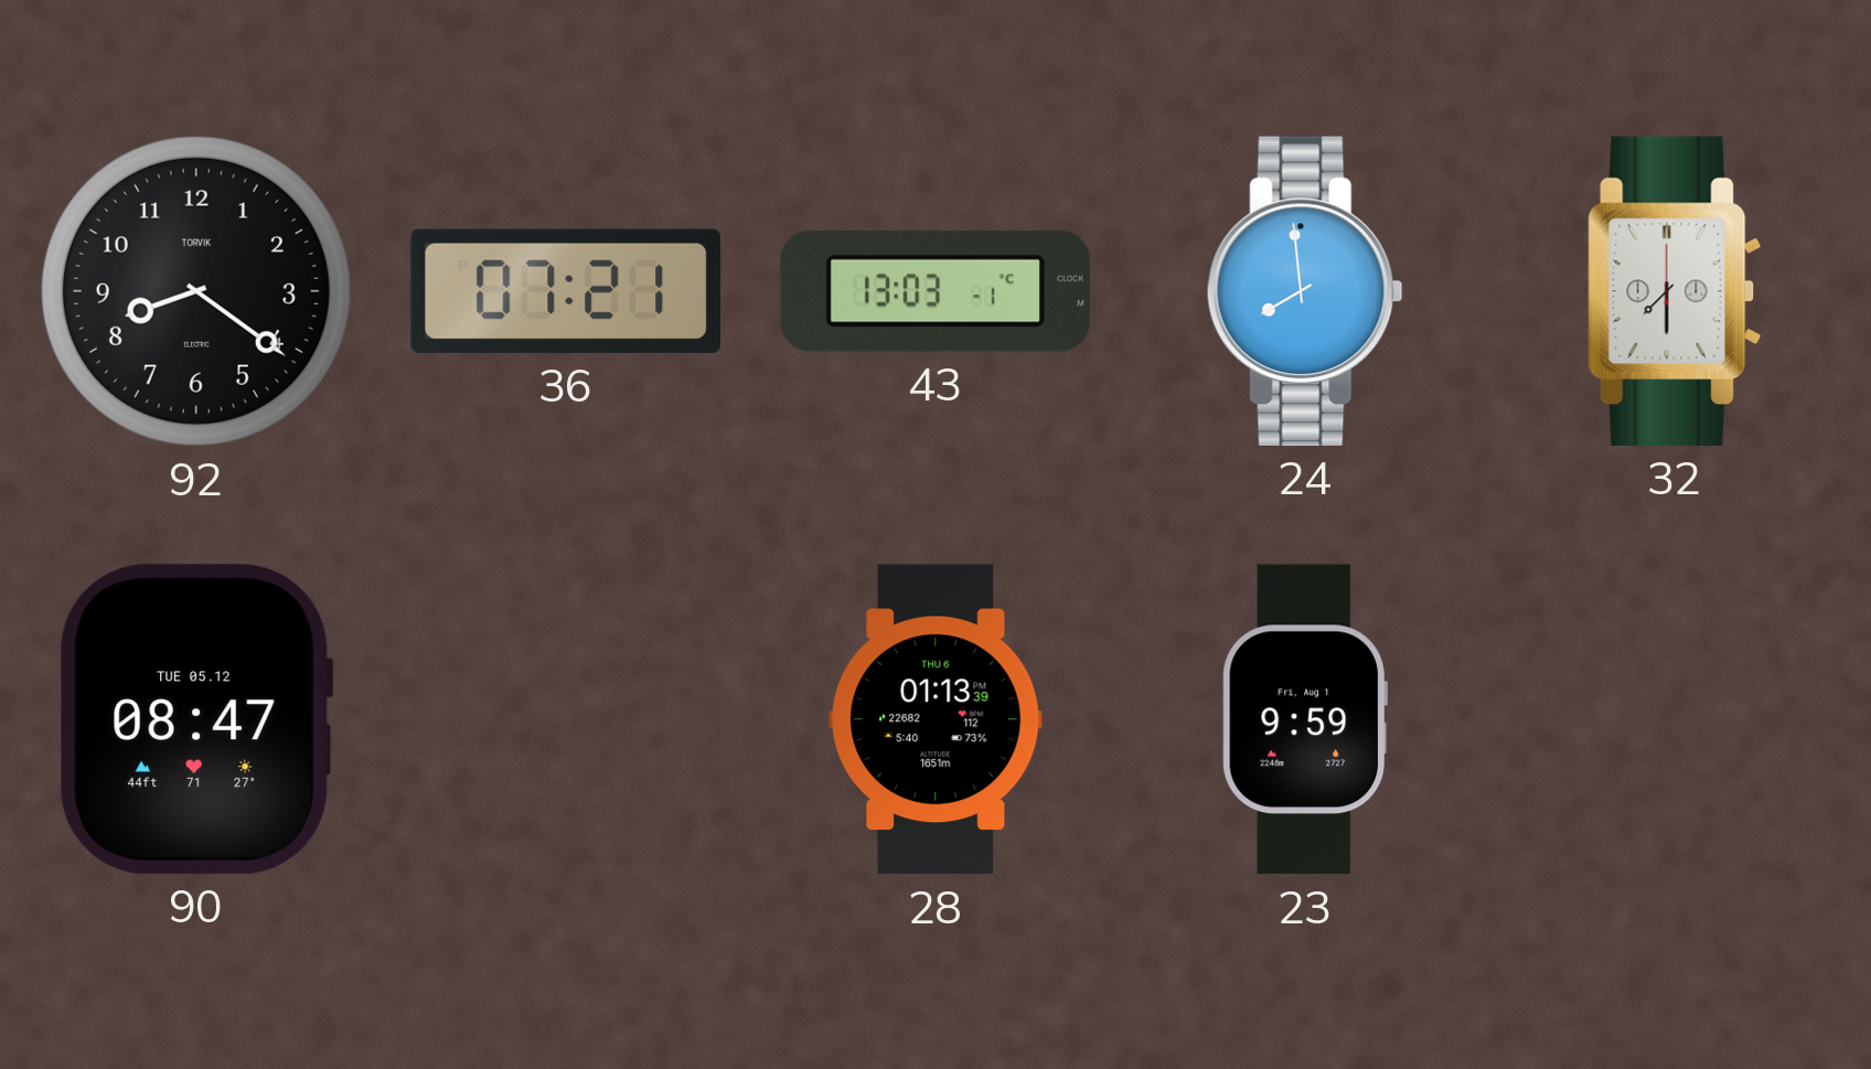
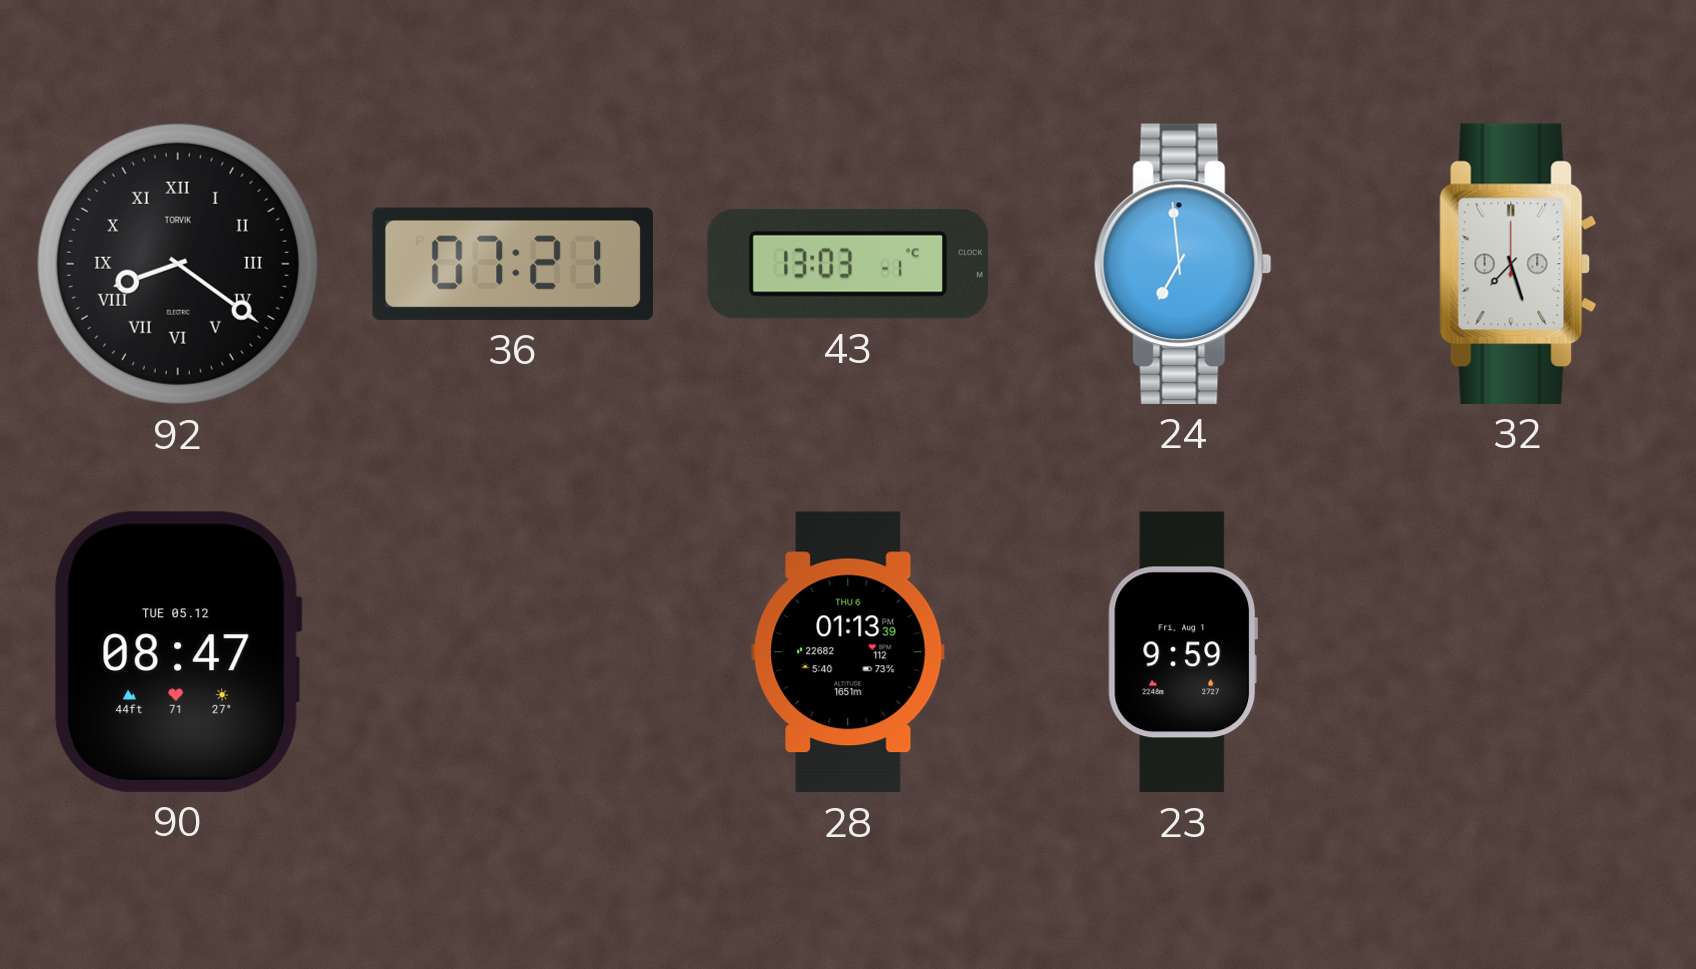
92 numerals: Arabic -> Roman (178, 264)
24: 7:59 -> 6:59 (1183, 264)
32: 7:30 -> 7:27 (1518, 264)
